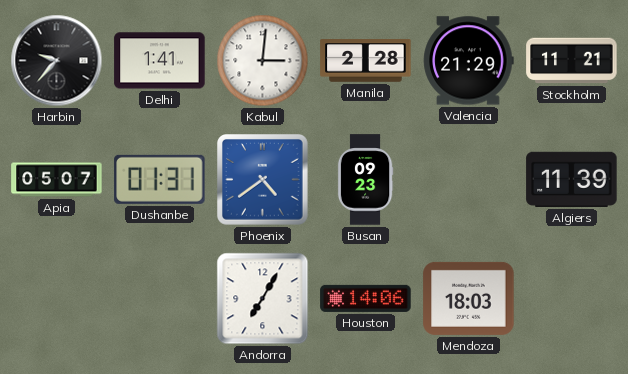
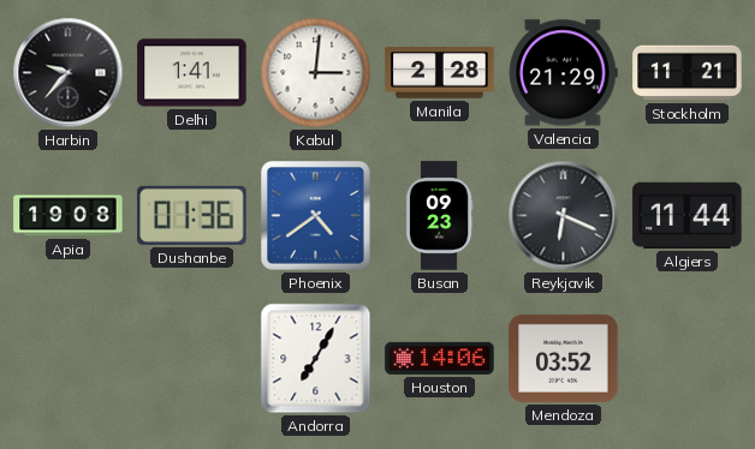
Apia: 05:07 -> 19:08 (69, 216)
Dushanbe: 01:31 -> 01:36 (192, 215)
Reykjavik: none -> 6:19 (564, 216)
Algiers: 11:39 -> 11:44 (688, 215)
Mendoza: 18:03 -> 03:52 (564, 358)
